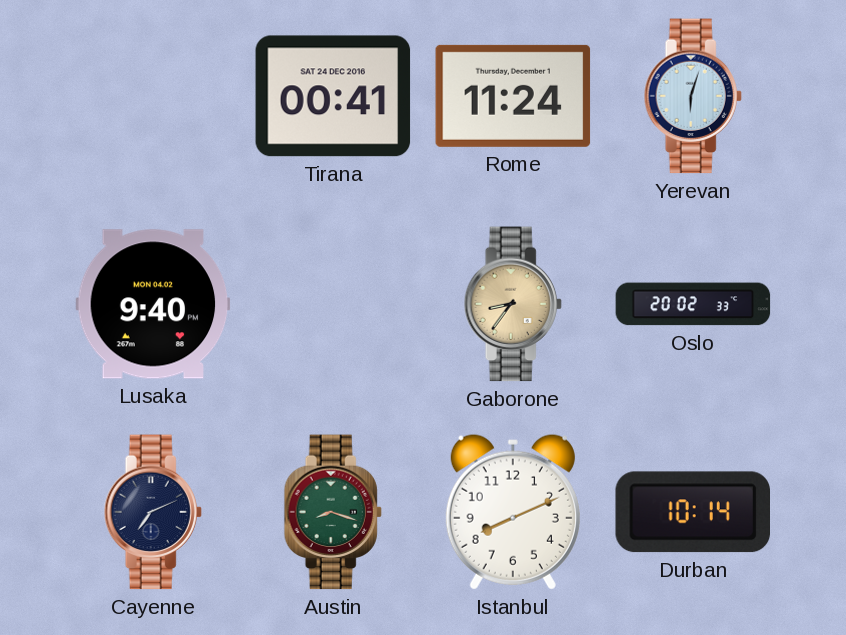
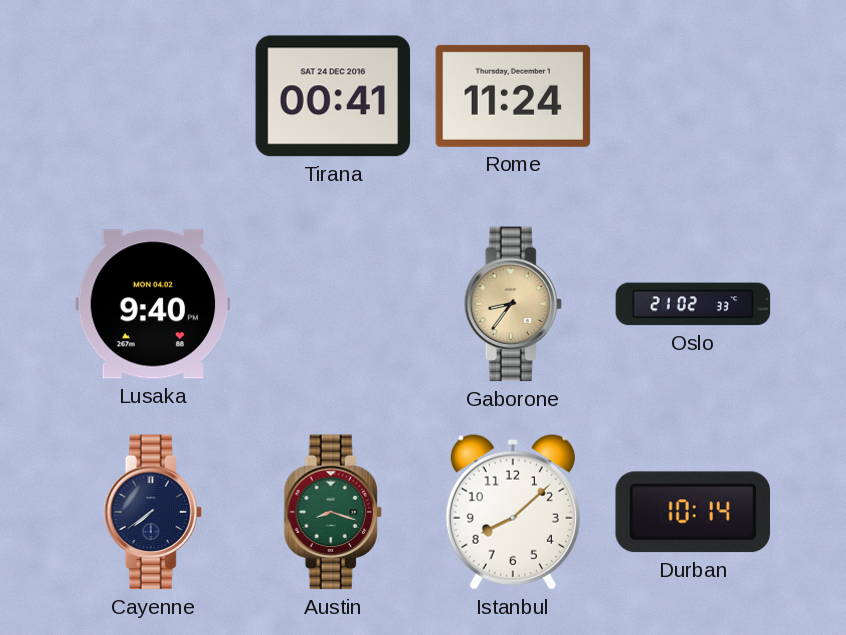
Yerevan: 6:03 -> none (693, 96)
Oslo: 20:02 -> 21:02 (693, 304)
Cayenne: 7:11 -> 7:39 (153, 512)
Istanbul: 8:11 -> 8:08 (513, 512)
